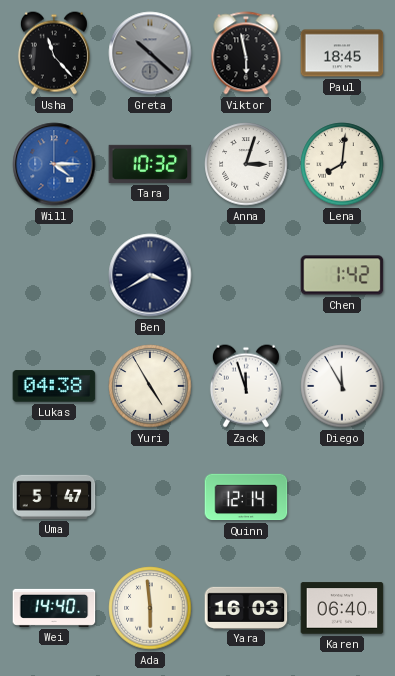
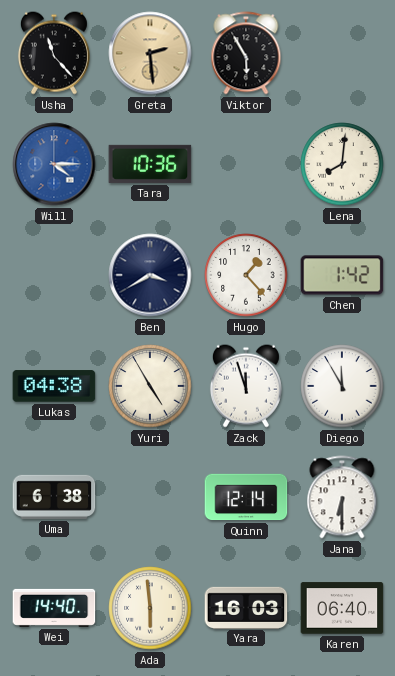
Greta: 10:22 -> 2:29 (150, 53)
Greta dial: grey -> champagne (150, 53)
Viktor: 5:58 -> 5:55 (246, 53)
Paul: 18:45 -> none (342, 53)
Tara: 10:32 -> 10:36 (150, 164)
Anna: 3:03 -> none (246, 164)
Hugo: none -> 1:23 (246, 275)
Uma: 5:47 -> 6:38 (54, 497)
Jana: none -> 6:30 (342, 497)
